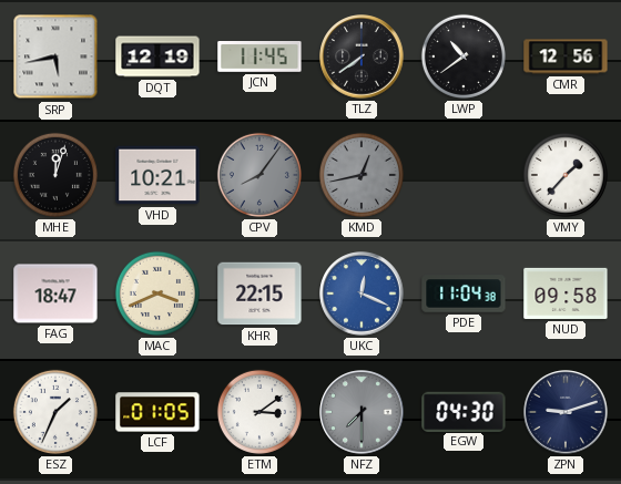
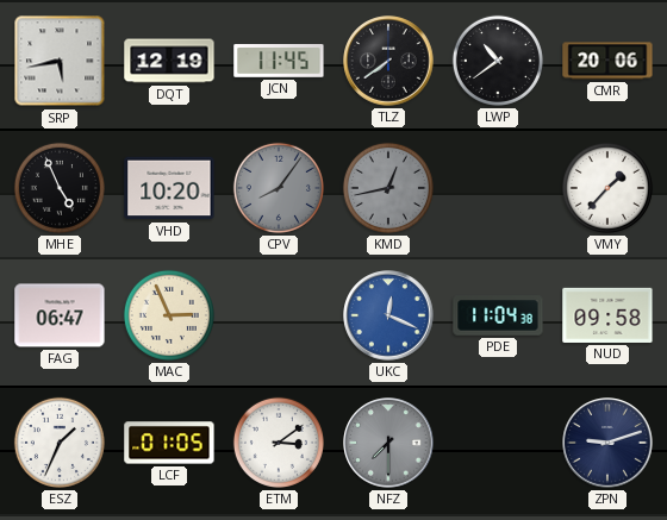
CMR: 12:56 -> 20:06 (607, 61)
MHE: 12:03 -> 4:56 (60, 188)
VHD: 10:21 -> 10:20 (169, 188)
FAG: 18:47 -> 06:47 (60, 315)
MAC: 3:41 -> 2:56 (169, 315)
KHR: 22:15 -> none (259, 294)
EGW: 04:30 -> none (464, 411)
